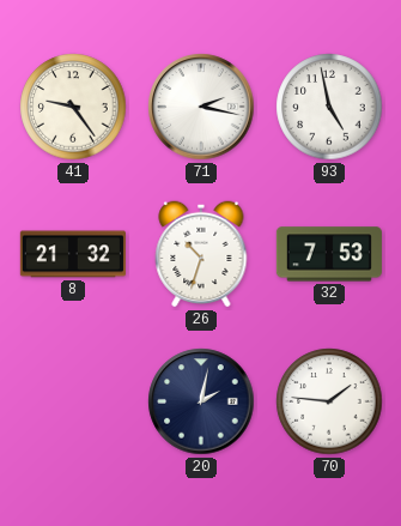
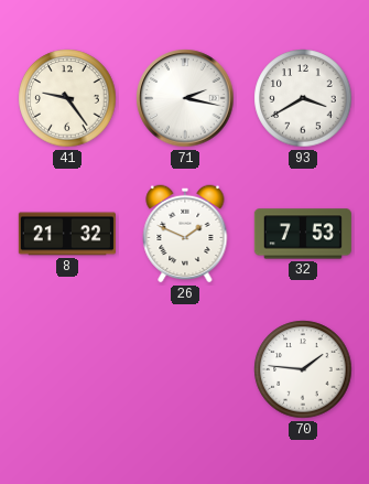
93: 4:58 -> 3:40 (303, 98)
26: 10:33 -> 1:49 (185, 234)
20: 2:02 -> none (201, 401)
